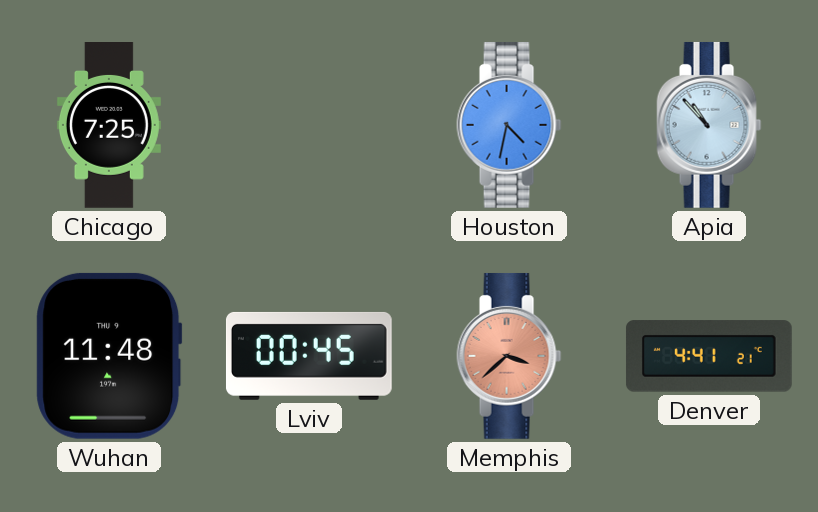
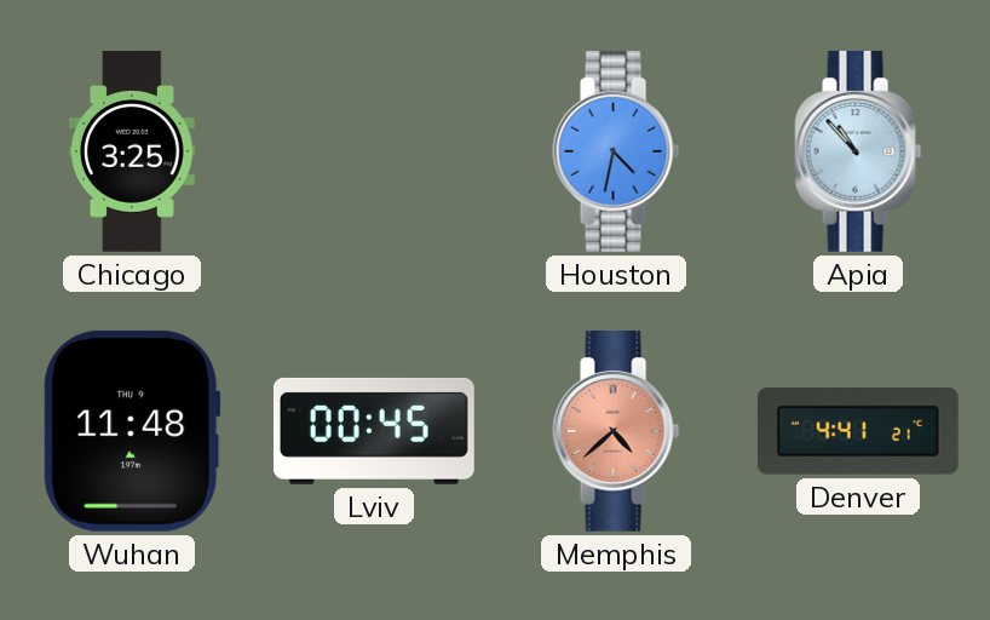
Chicago: 7:25 -> 3:25 (132, 153)
Memphis: 3:38 -> 4:38 (616, 431)
